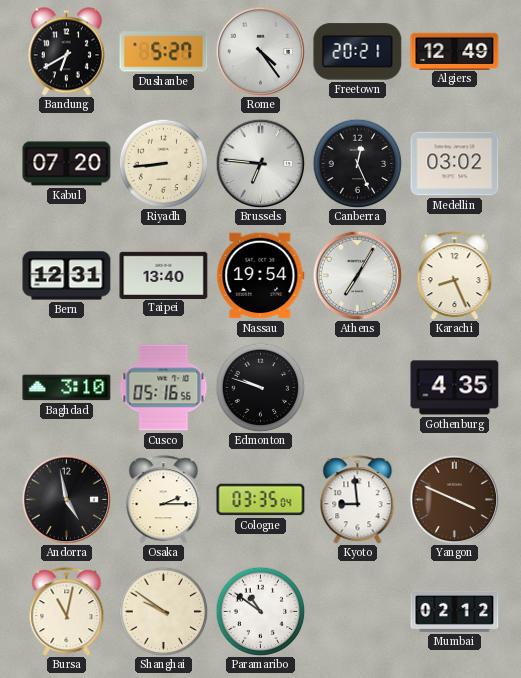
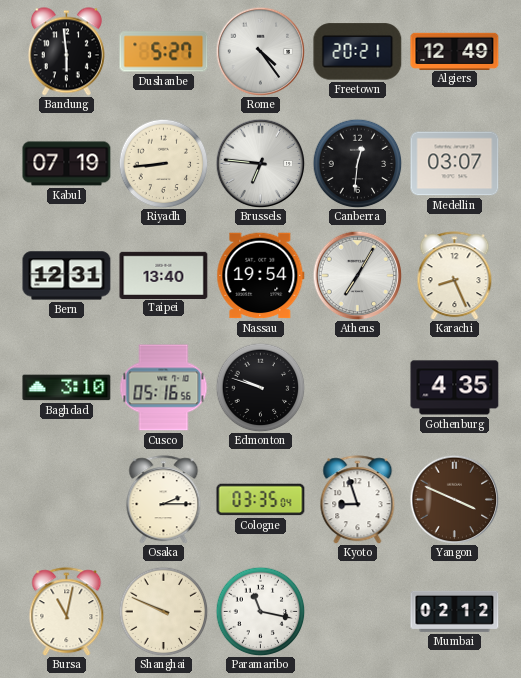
Bandung: 6:40 -> 5:59 (66, 52)
Kabul: 07:20 -> 07:19 (67, 164)
Canberra: 12:26 -> 12:31 (357, 163)
Medellin: 03:02 -> 03:07 (455, 164)
Andorra: 4:58 -> none (66, 499)
Kyoto: 8:59 -> 8:57 (358, 500)
Shanghai: 9:51 -> 9:49 (163, 611)
Paramaribo: 10:51 -> 11:17 (260, 611)
